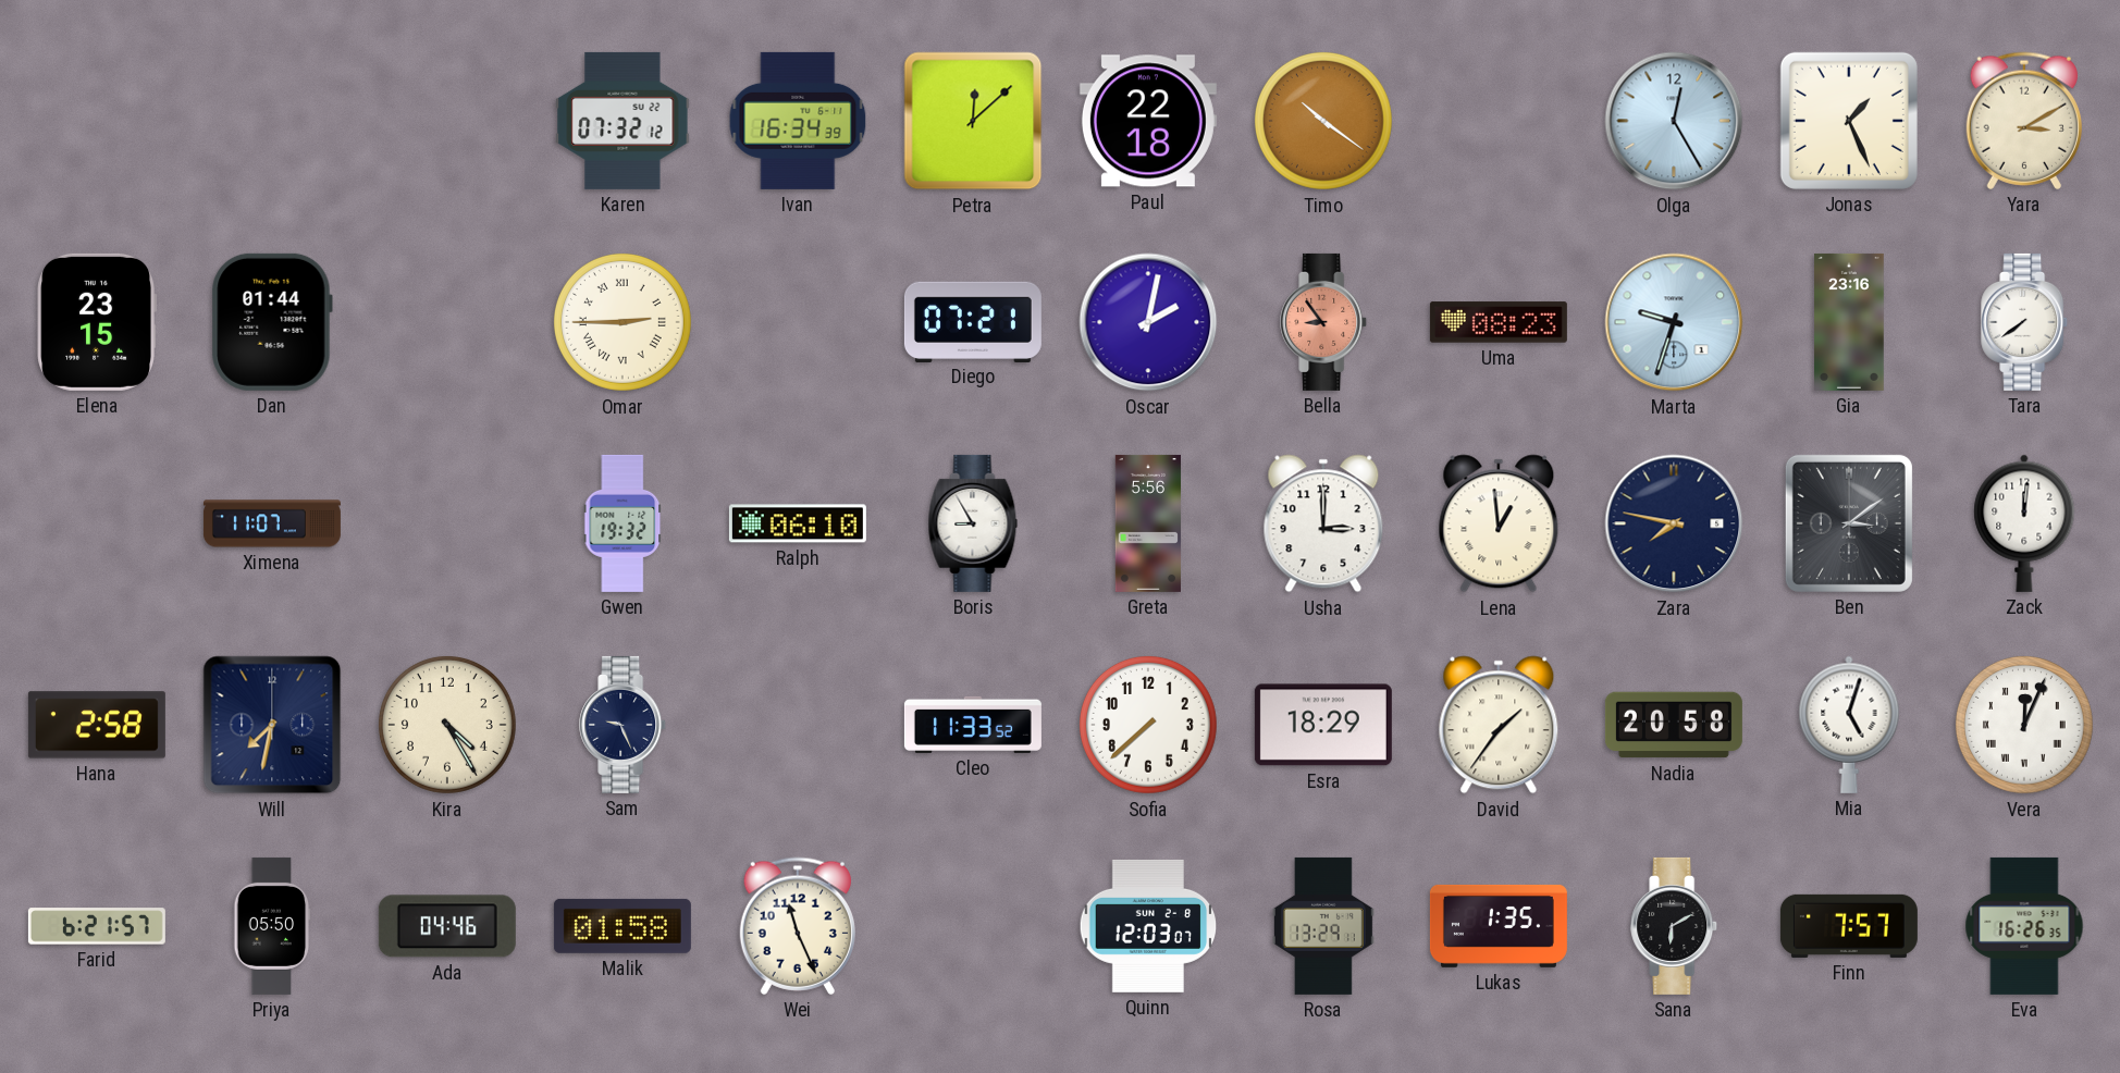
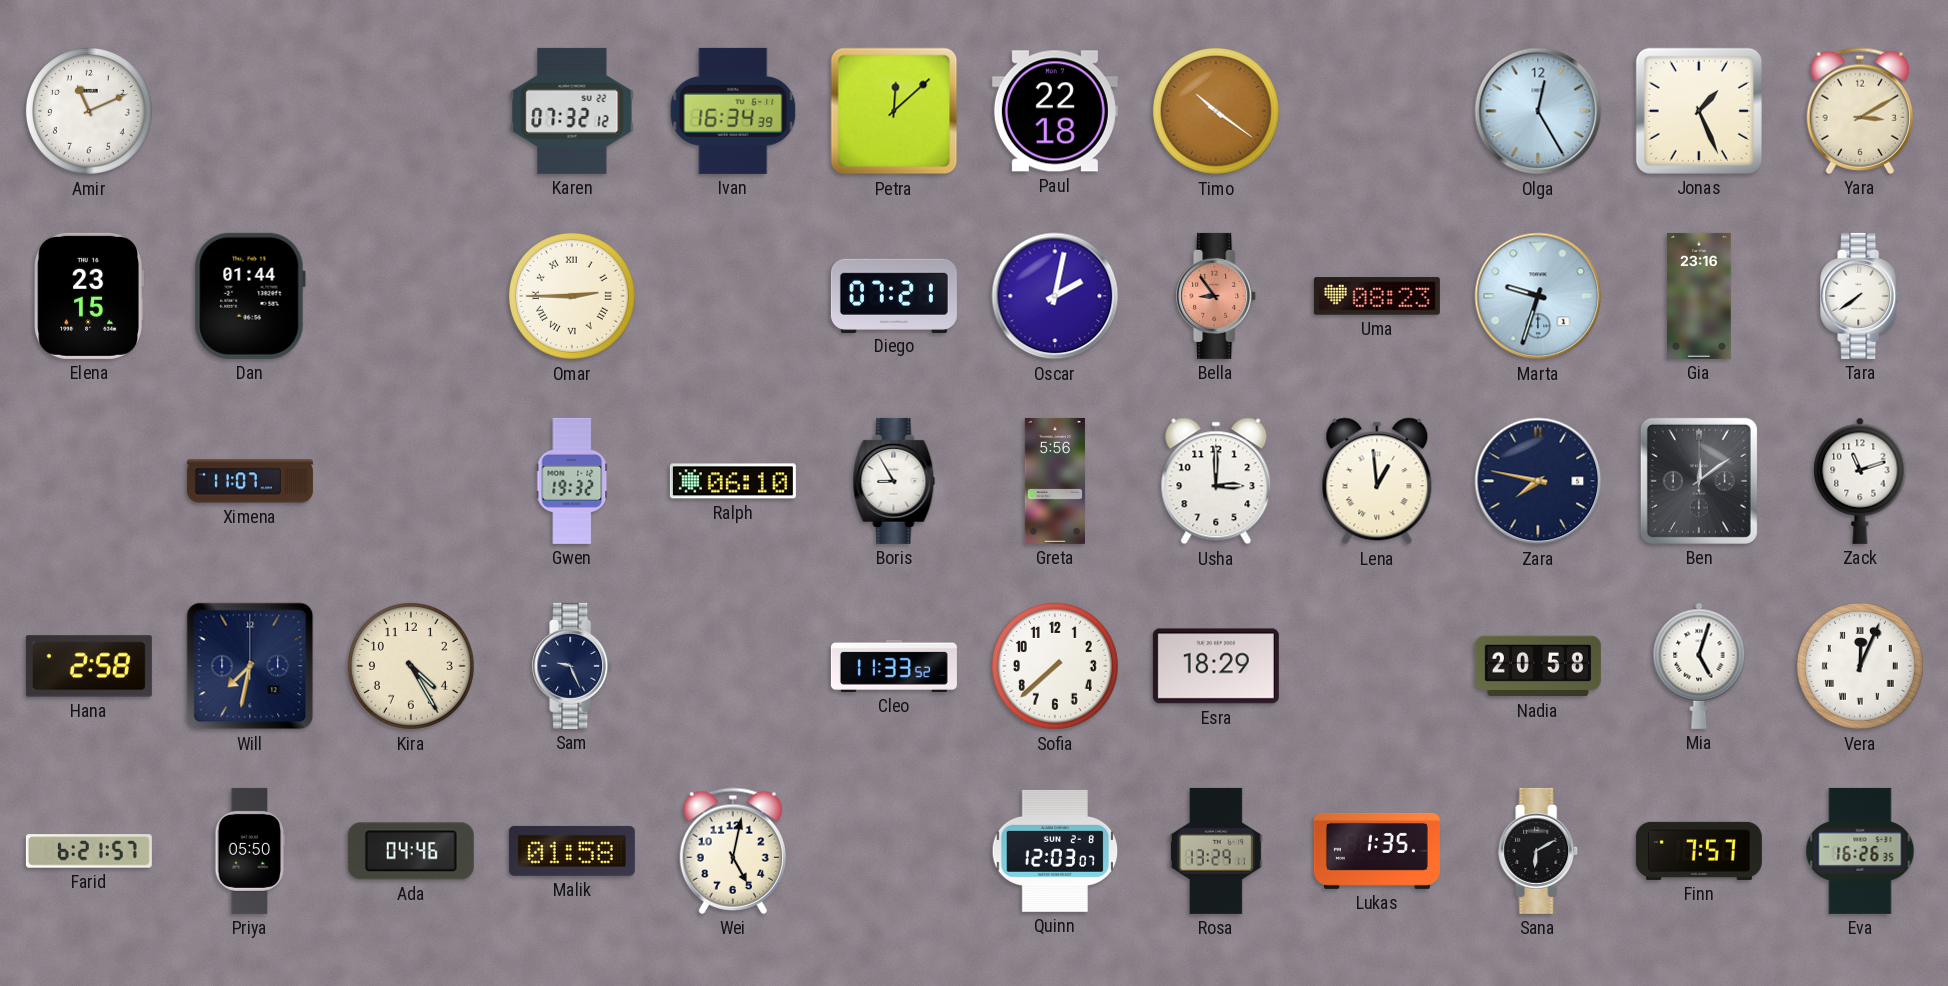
Amir: none -> 11:11 (89, 111)
Ben: 3:09 -> 12:09 (1699, 481)
Zack: 12:01 -> 11:12 (1860, 481)
David: 1:36 -> none (1499, 725)
Wei: 11:26 -> 5:02 (733, 851)
